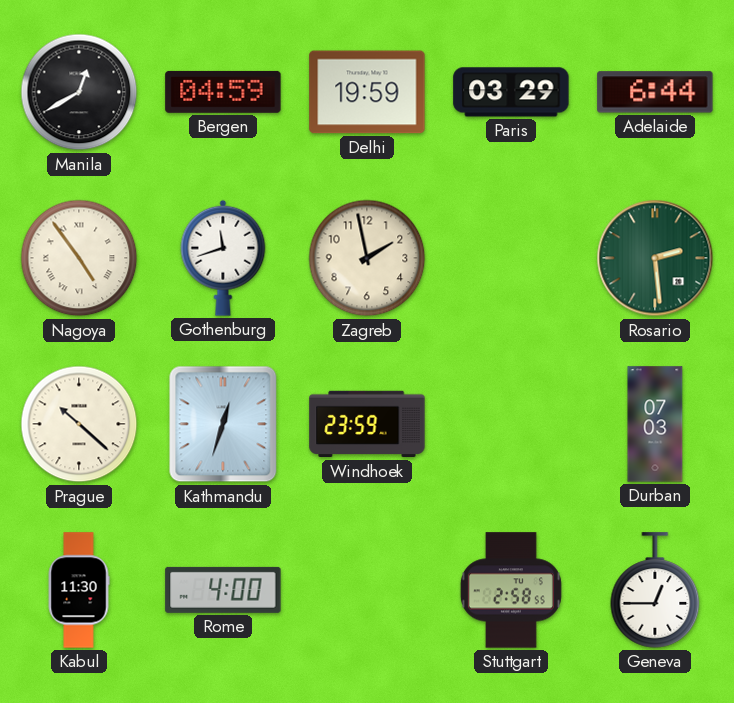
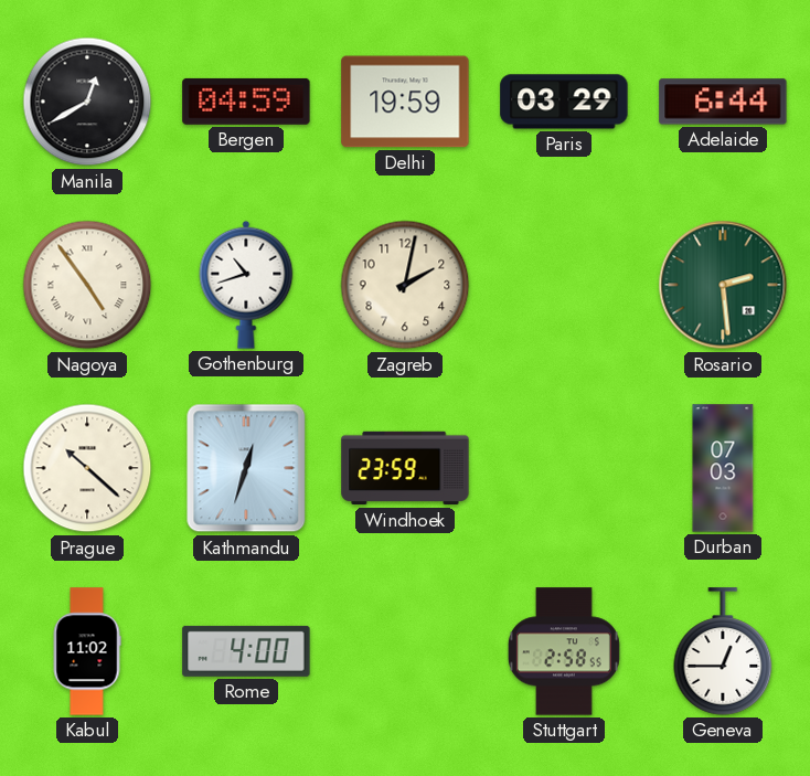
Gothenburg: 11:42 -> 10:42 (246, 285)
Zagreb: 1:58 -> 2:02 (405, 285)
Kabul: 11:30 -> 11:02 (87, 651)
